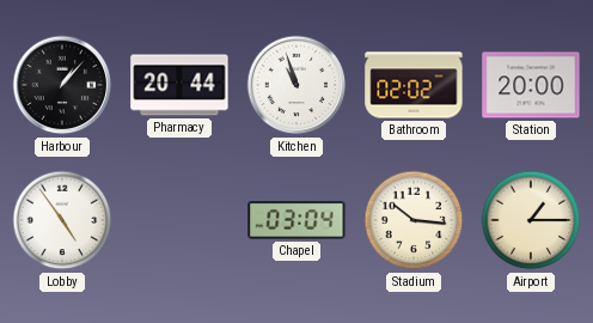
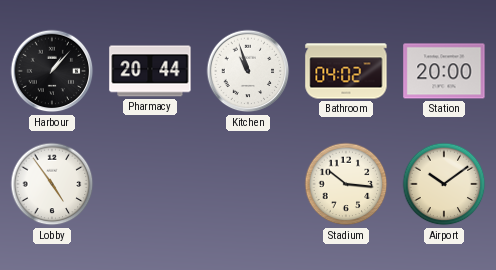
Bathroom: 02:02 -> 04:02 (346, 71)
Chapel: 03:04 -> none (296, 220)
Airport: 1:15 -> 10:09 (444, 184)
